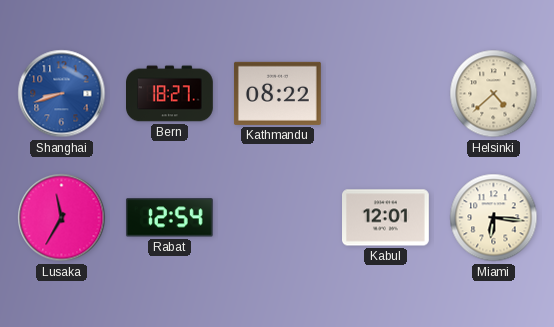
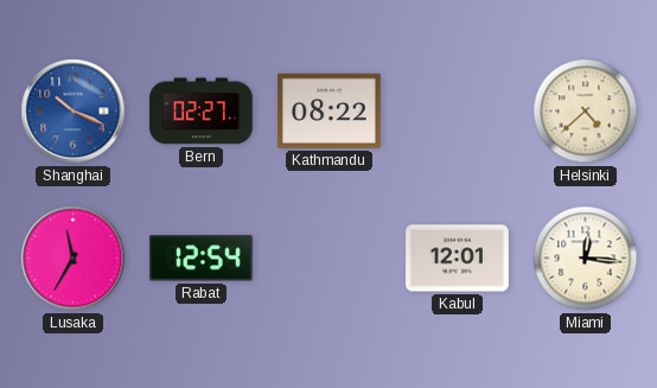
Shanghai: 8:42 -> 10:19 (74, 112)
Bern: 18:27 -> 02:27 (202, 112)
Miami: 6:16 -> 12:16 (586, 259)
